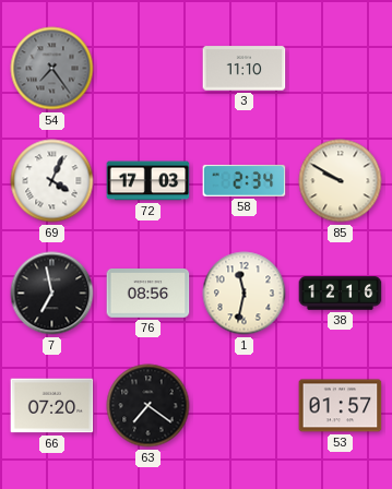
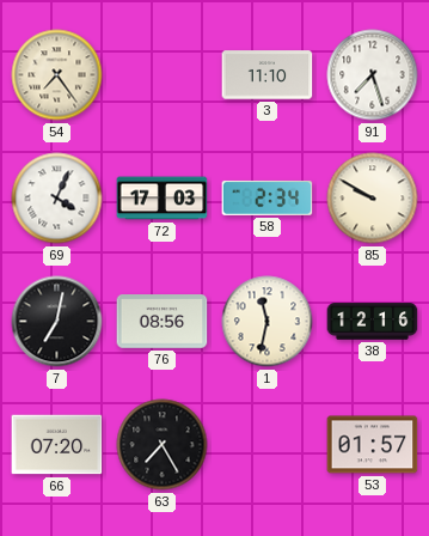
54 dial: grey -> cream (57, 75)
91: none -> 7:27 (373, 75)
7: 6:58 -> 7:02 (57, 322)
63: 7:21 -> 7:25 (163, 445)
